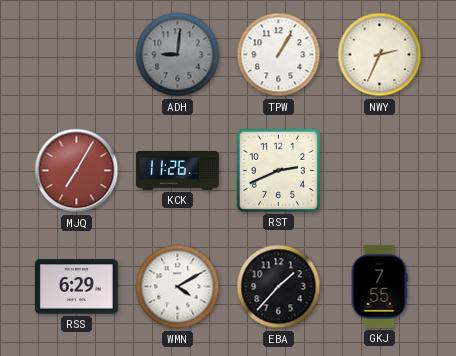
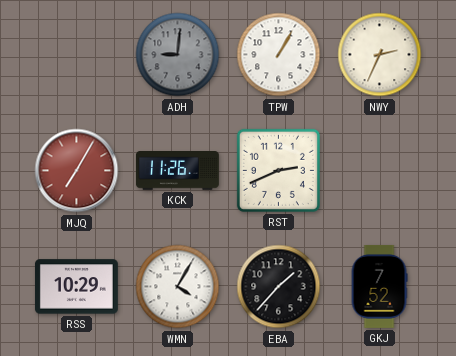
RSS: 6:29 -> 10:29 (76, 287)
WMN: 4:10 -> 4:05 (178, 287)
GKJ: 7:55 -> 7:52 (379, 286)
